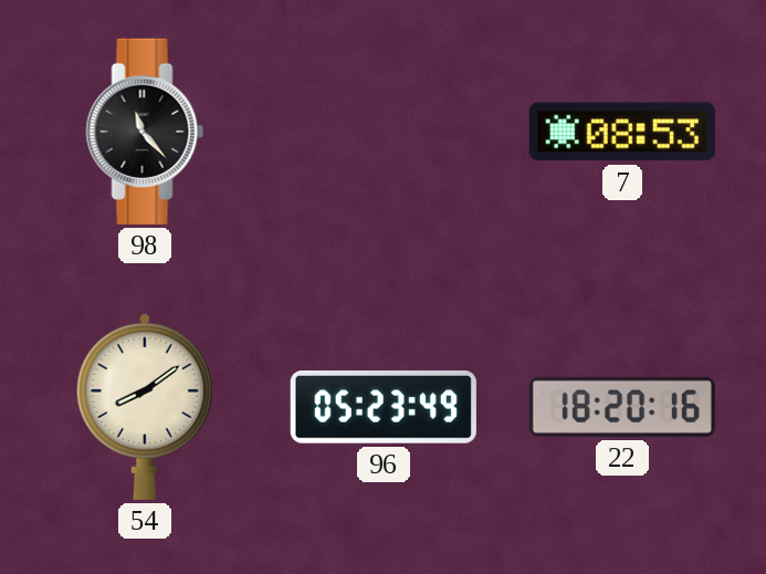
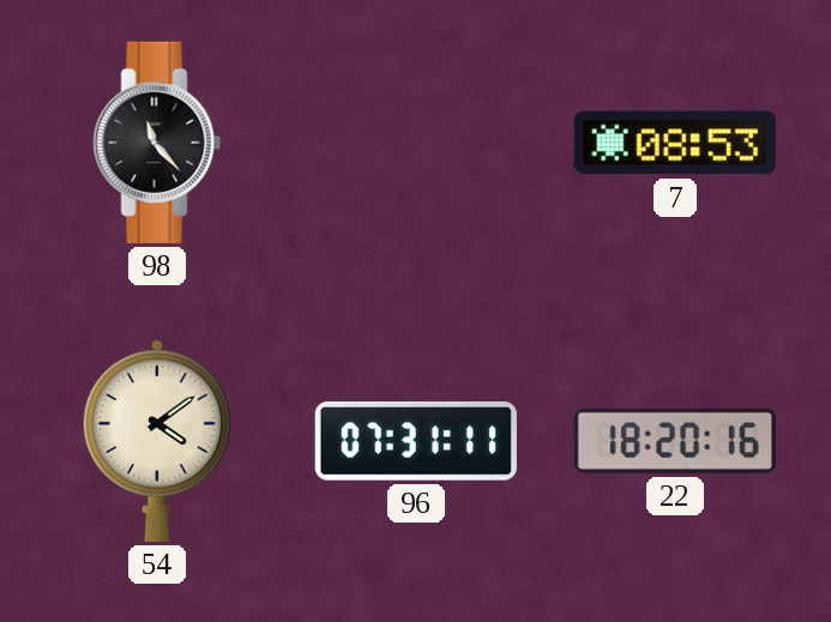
54: 8:09 -> 4:09 (157, 440)
96: 05:23 -> 07:31 (416, 441)
